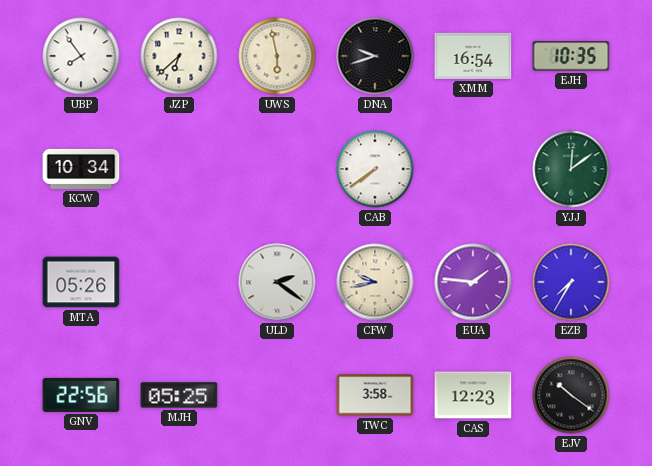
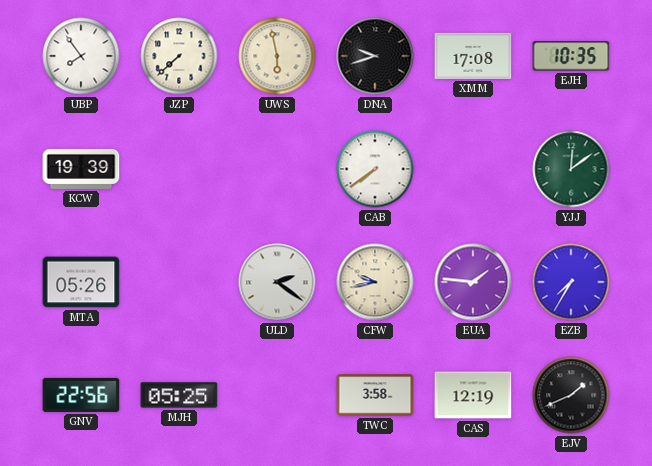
JZP: 6:38 -> 7:38 (179, 56)
XMM: 16:54 -> 17:08 (473, 56)
KCW: 10:34 -> 19:39 (81, 169)
CAS: 12:23 -> 12:19 (473, 395)
EJV: 10:21 -> 1:41 (571, 395)
